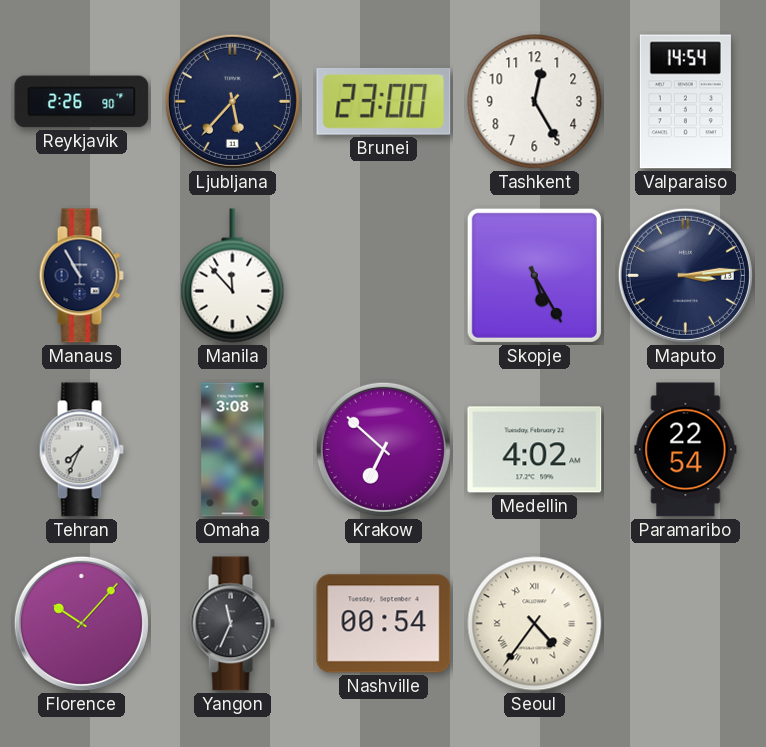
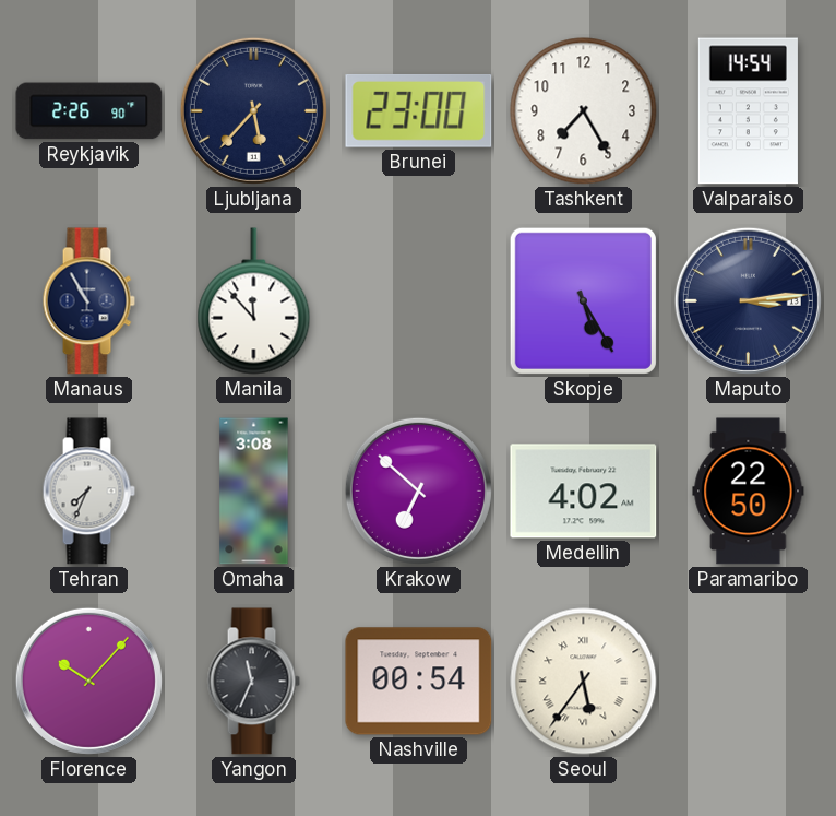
Tashkent: 12:25 -> 7:25 (584, 111)
Paramaribo: 22:54 -> 22:50 (749, 492)
Seoul: 4:36 -> 5:36 (584, 682)
